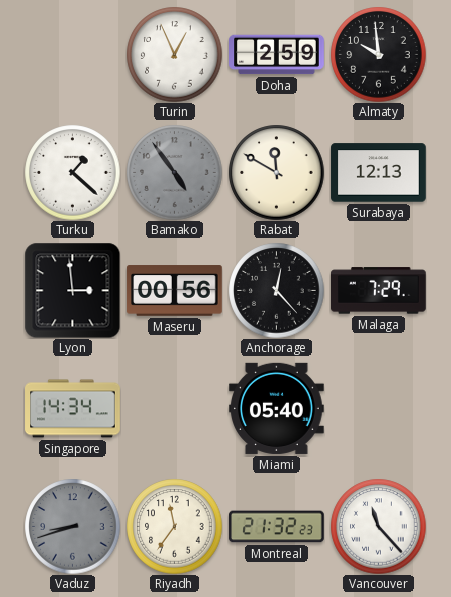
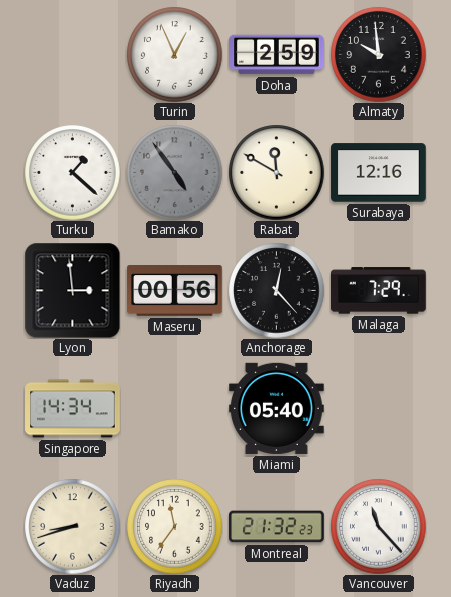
Surabaya: 12:13 -> 12:16 (379, 173)
Vaduz dial: grey -> cream (72, 526)
